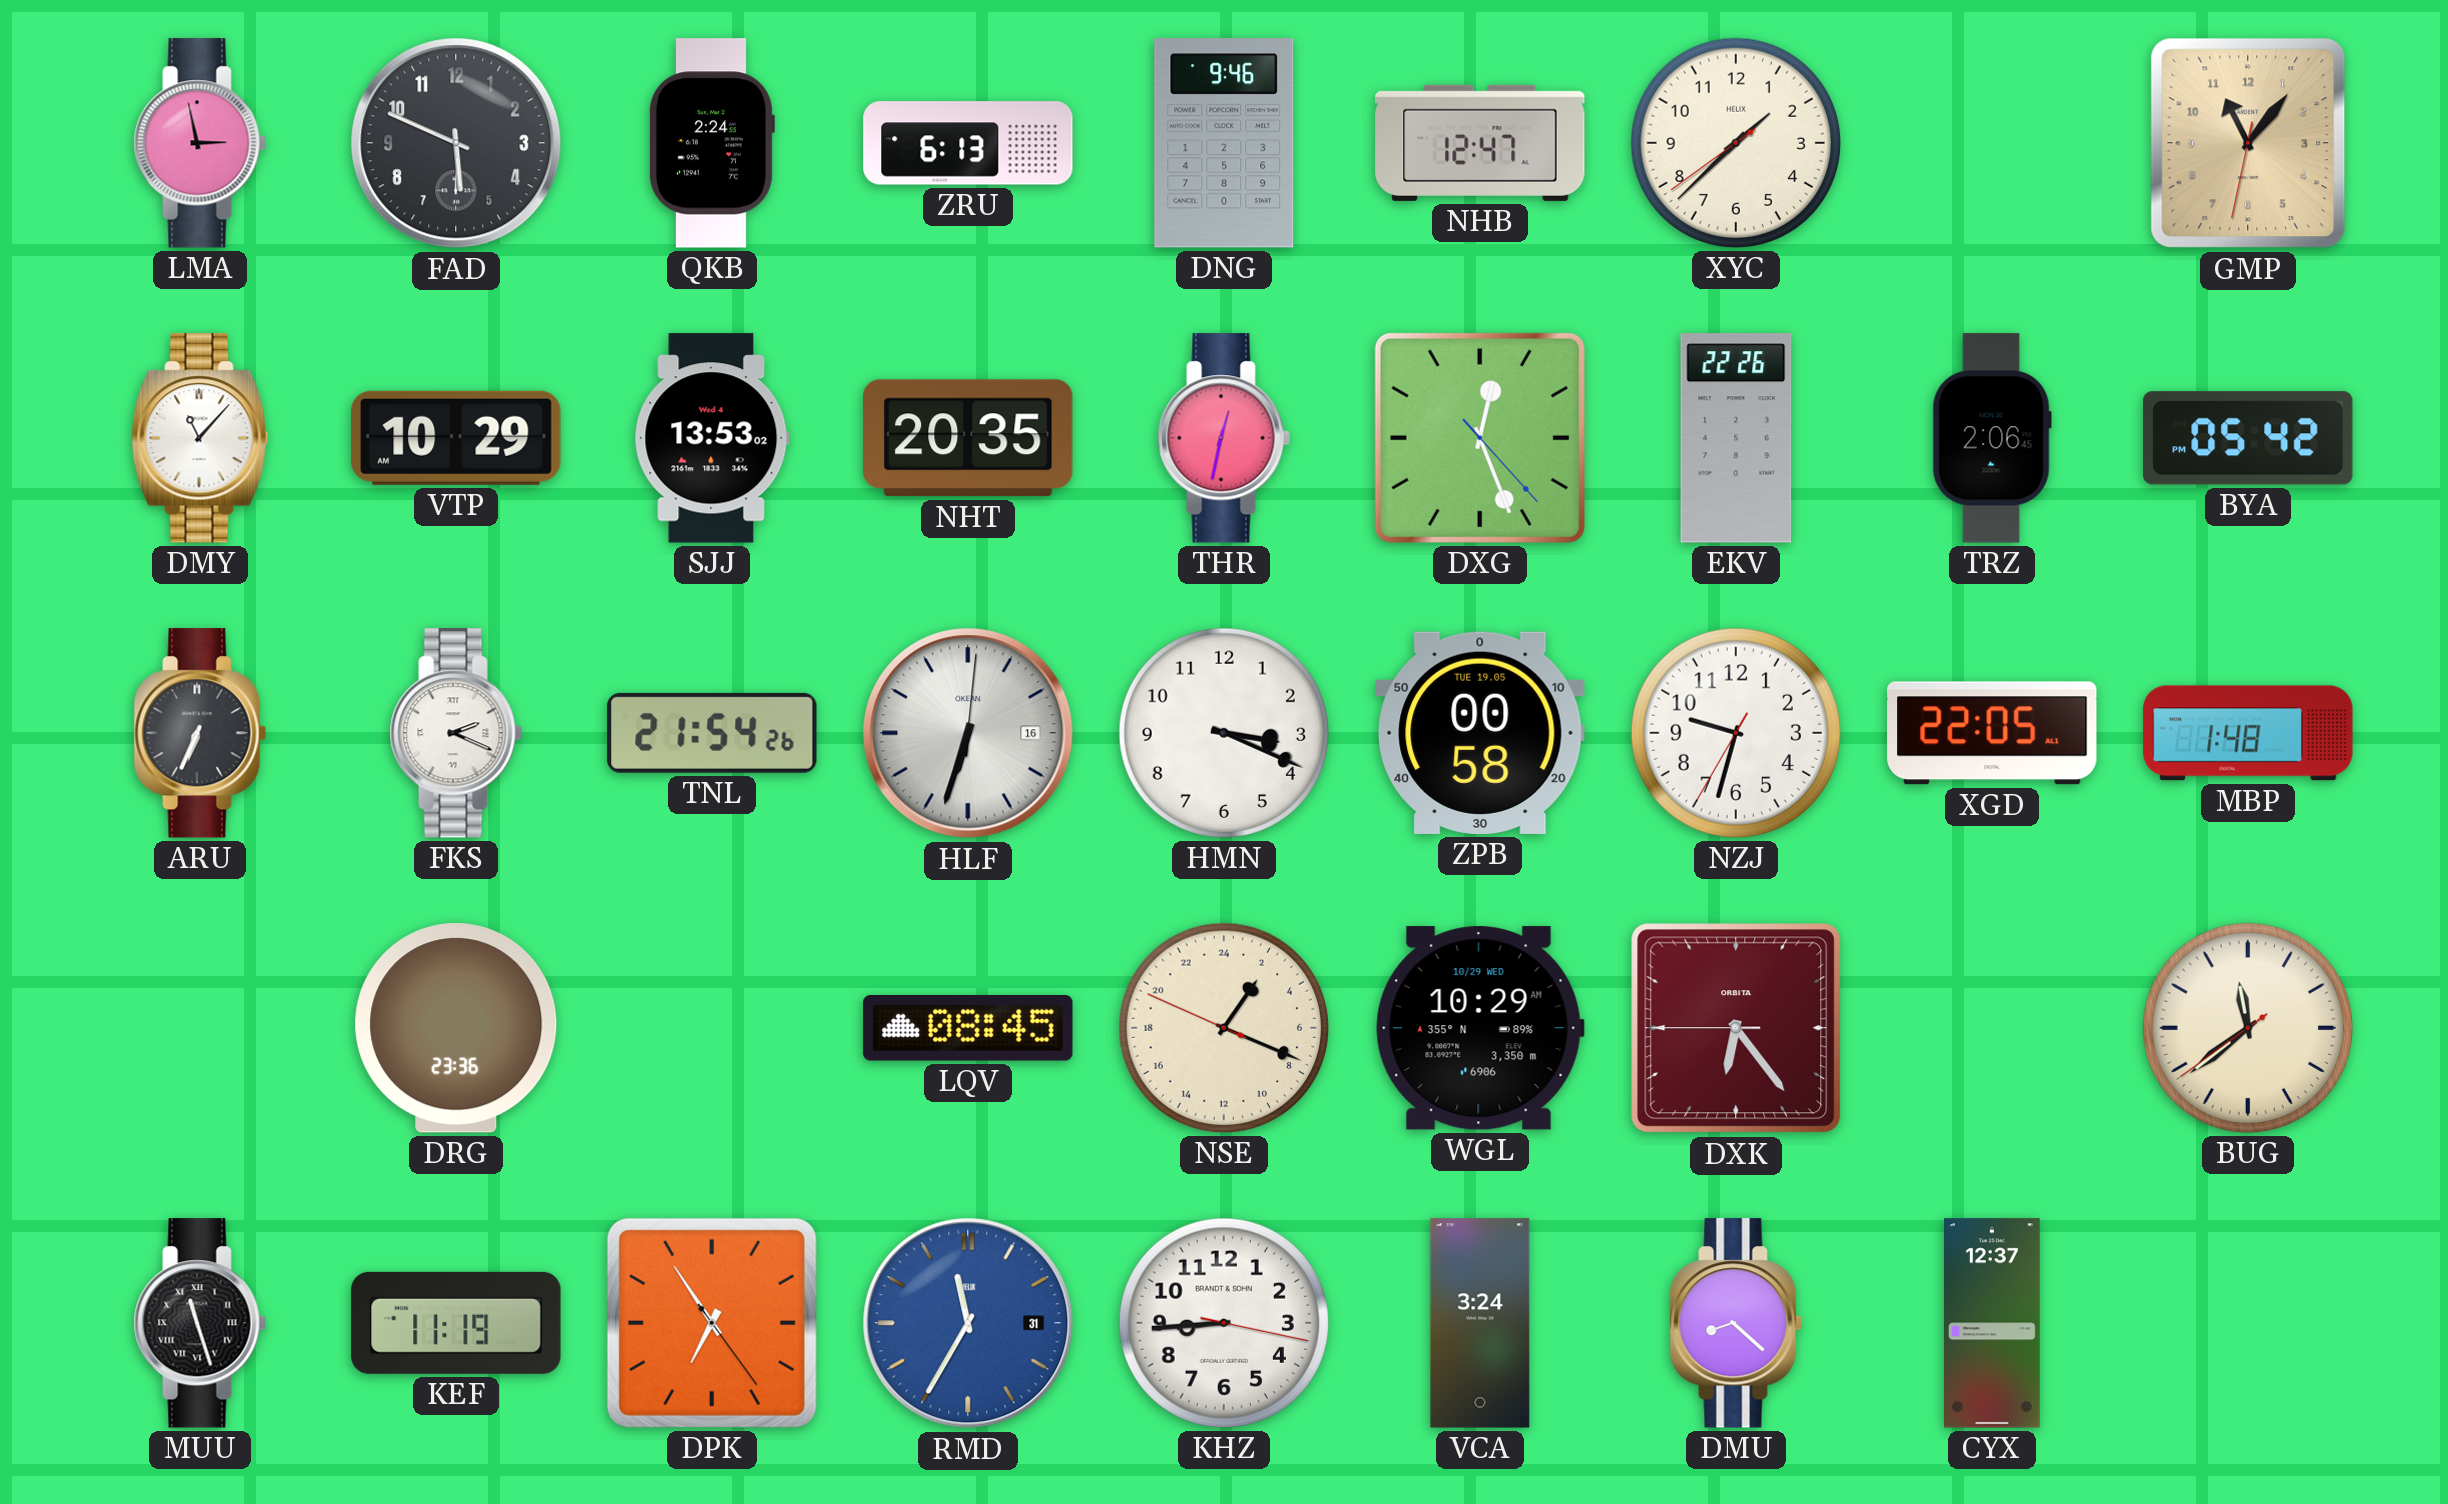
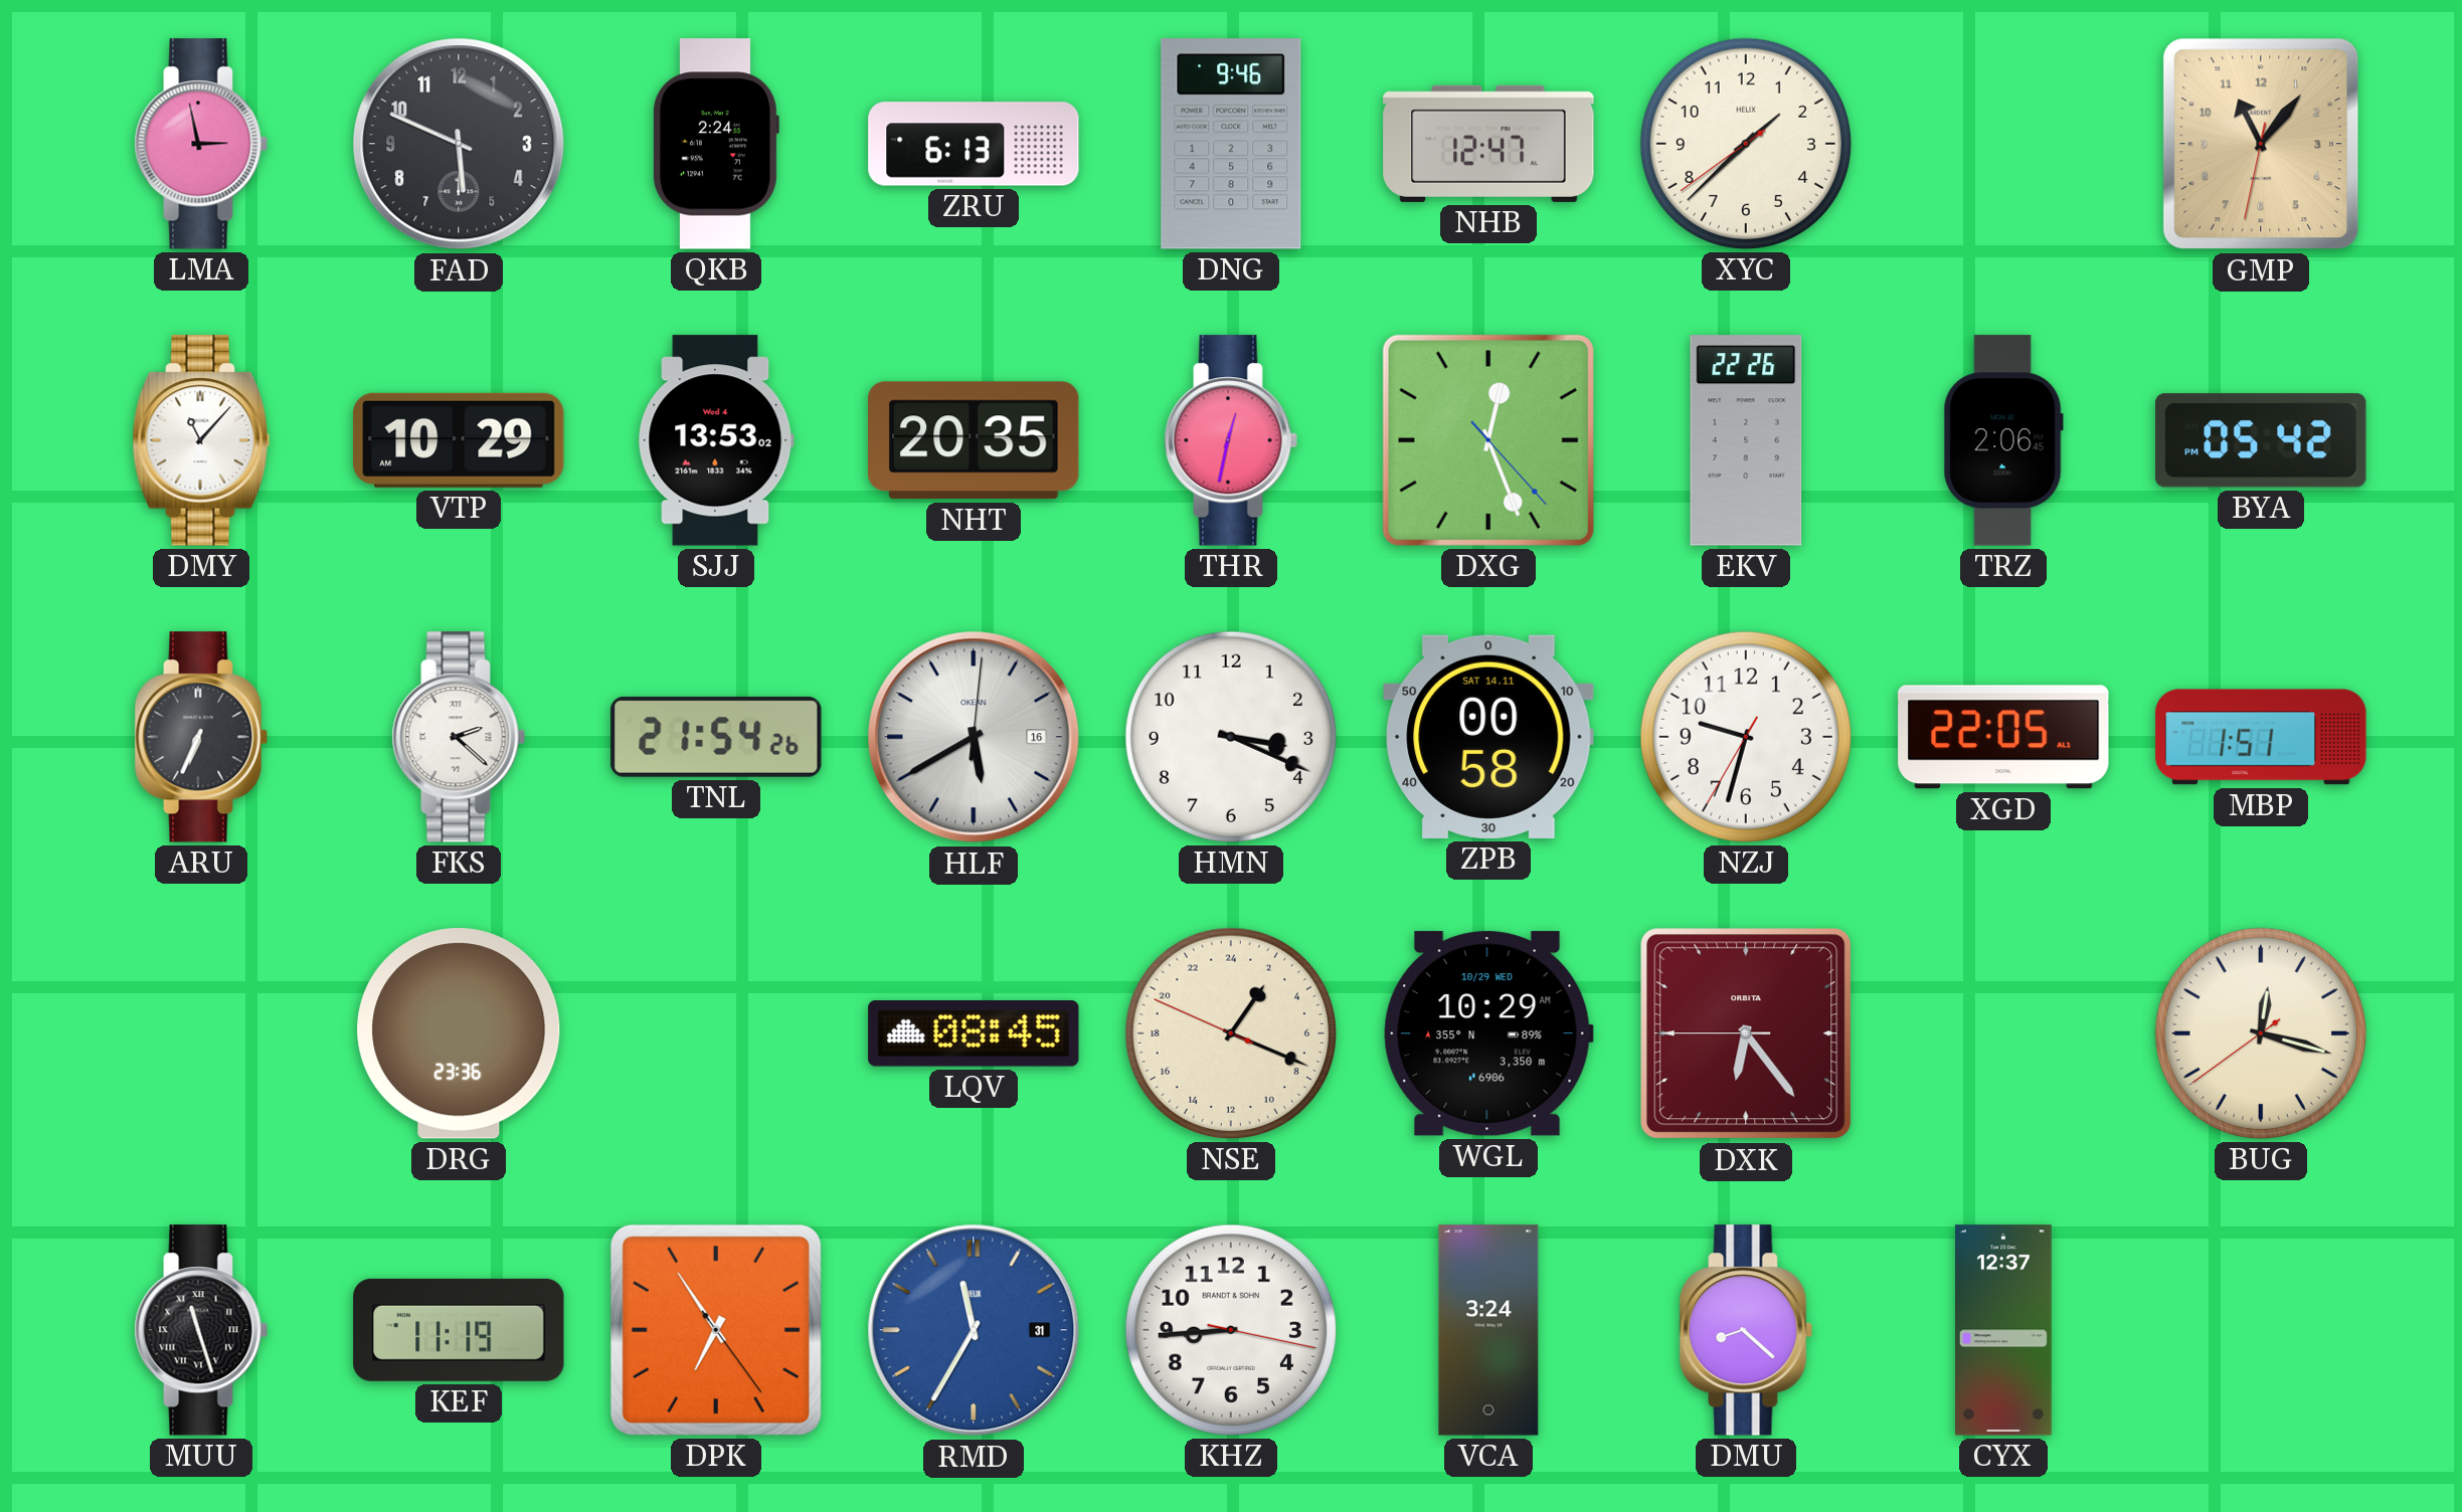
FKS: 2:19 -> 2:22 (459, 737)
HLF: 6:33 -> 5:40 (974, 737)
ZPB date: TUE 19.05 -> SAT 14.11 (1488, 737)
MBP: 1:48 -> 1:51 (2261, 737)
BUG: 11:38 -> 12:17 (2261, 1033)
